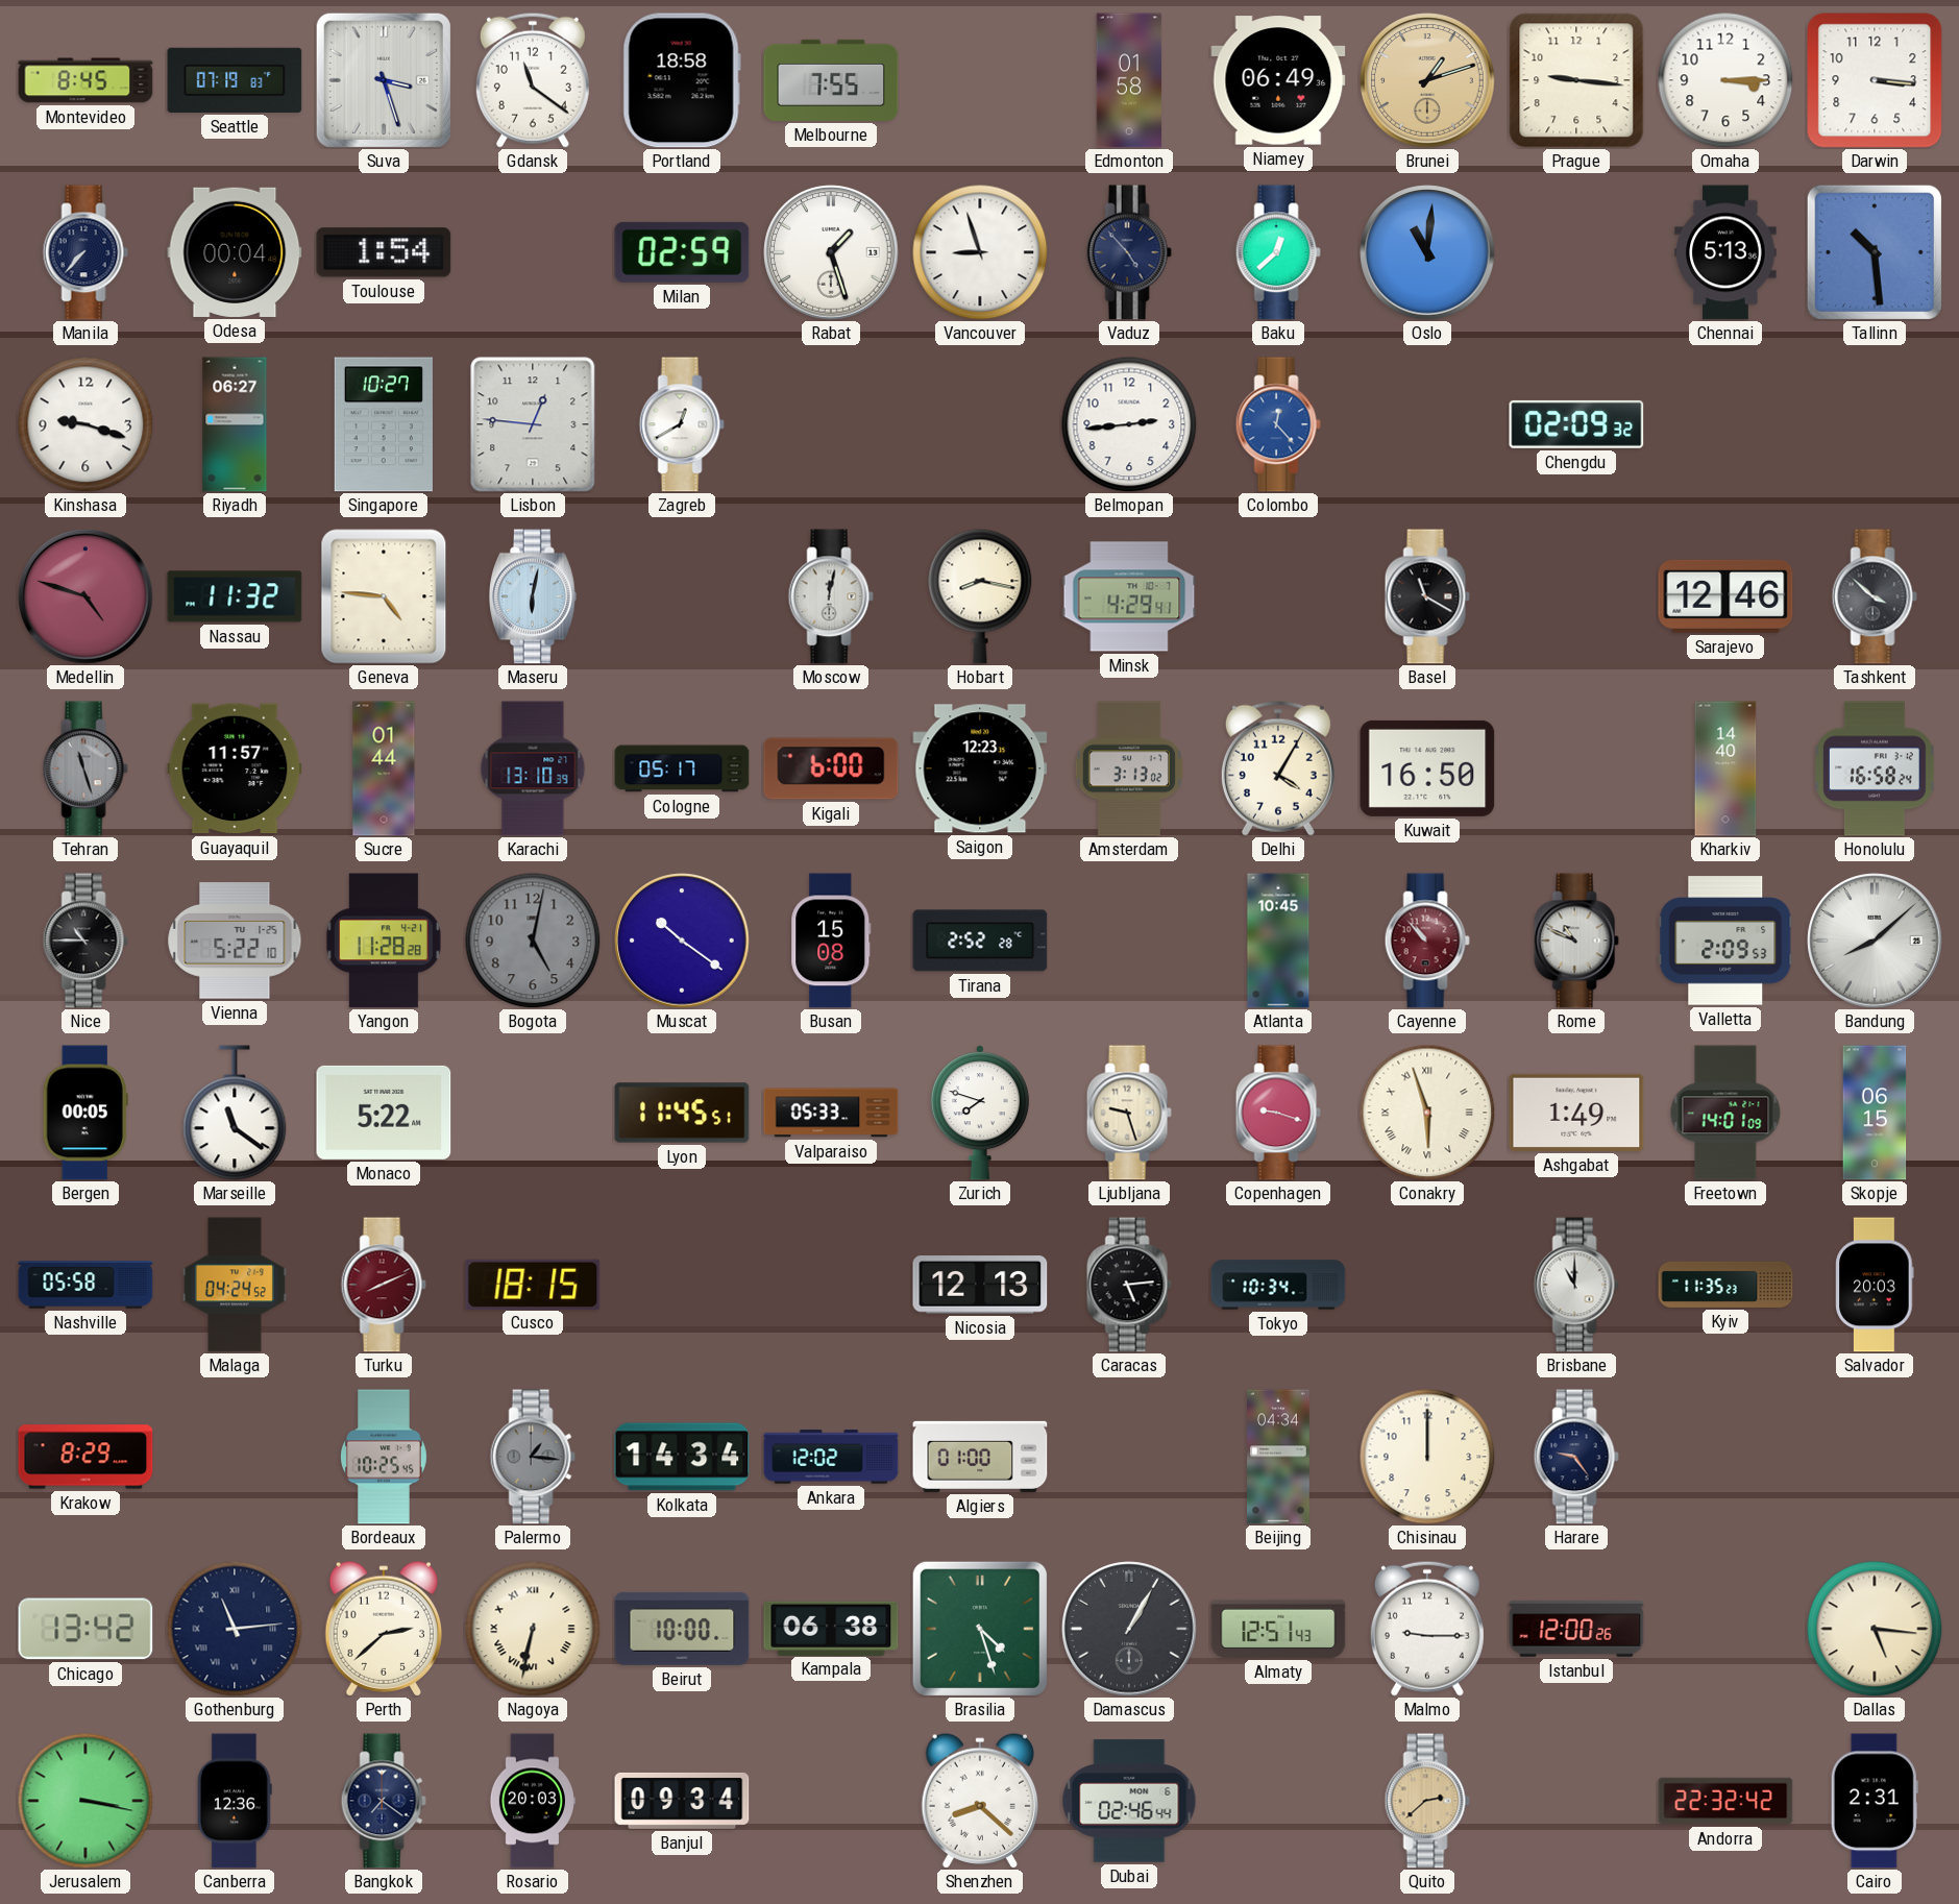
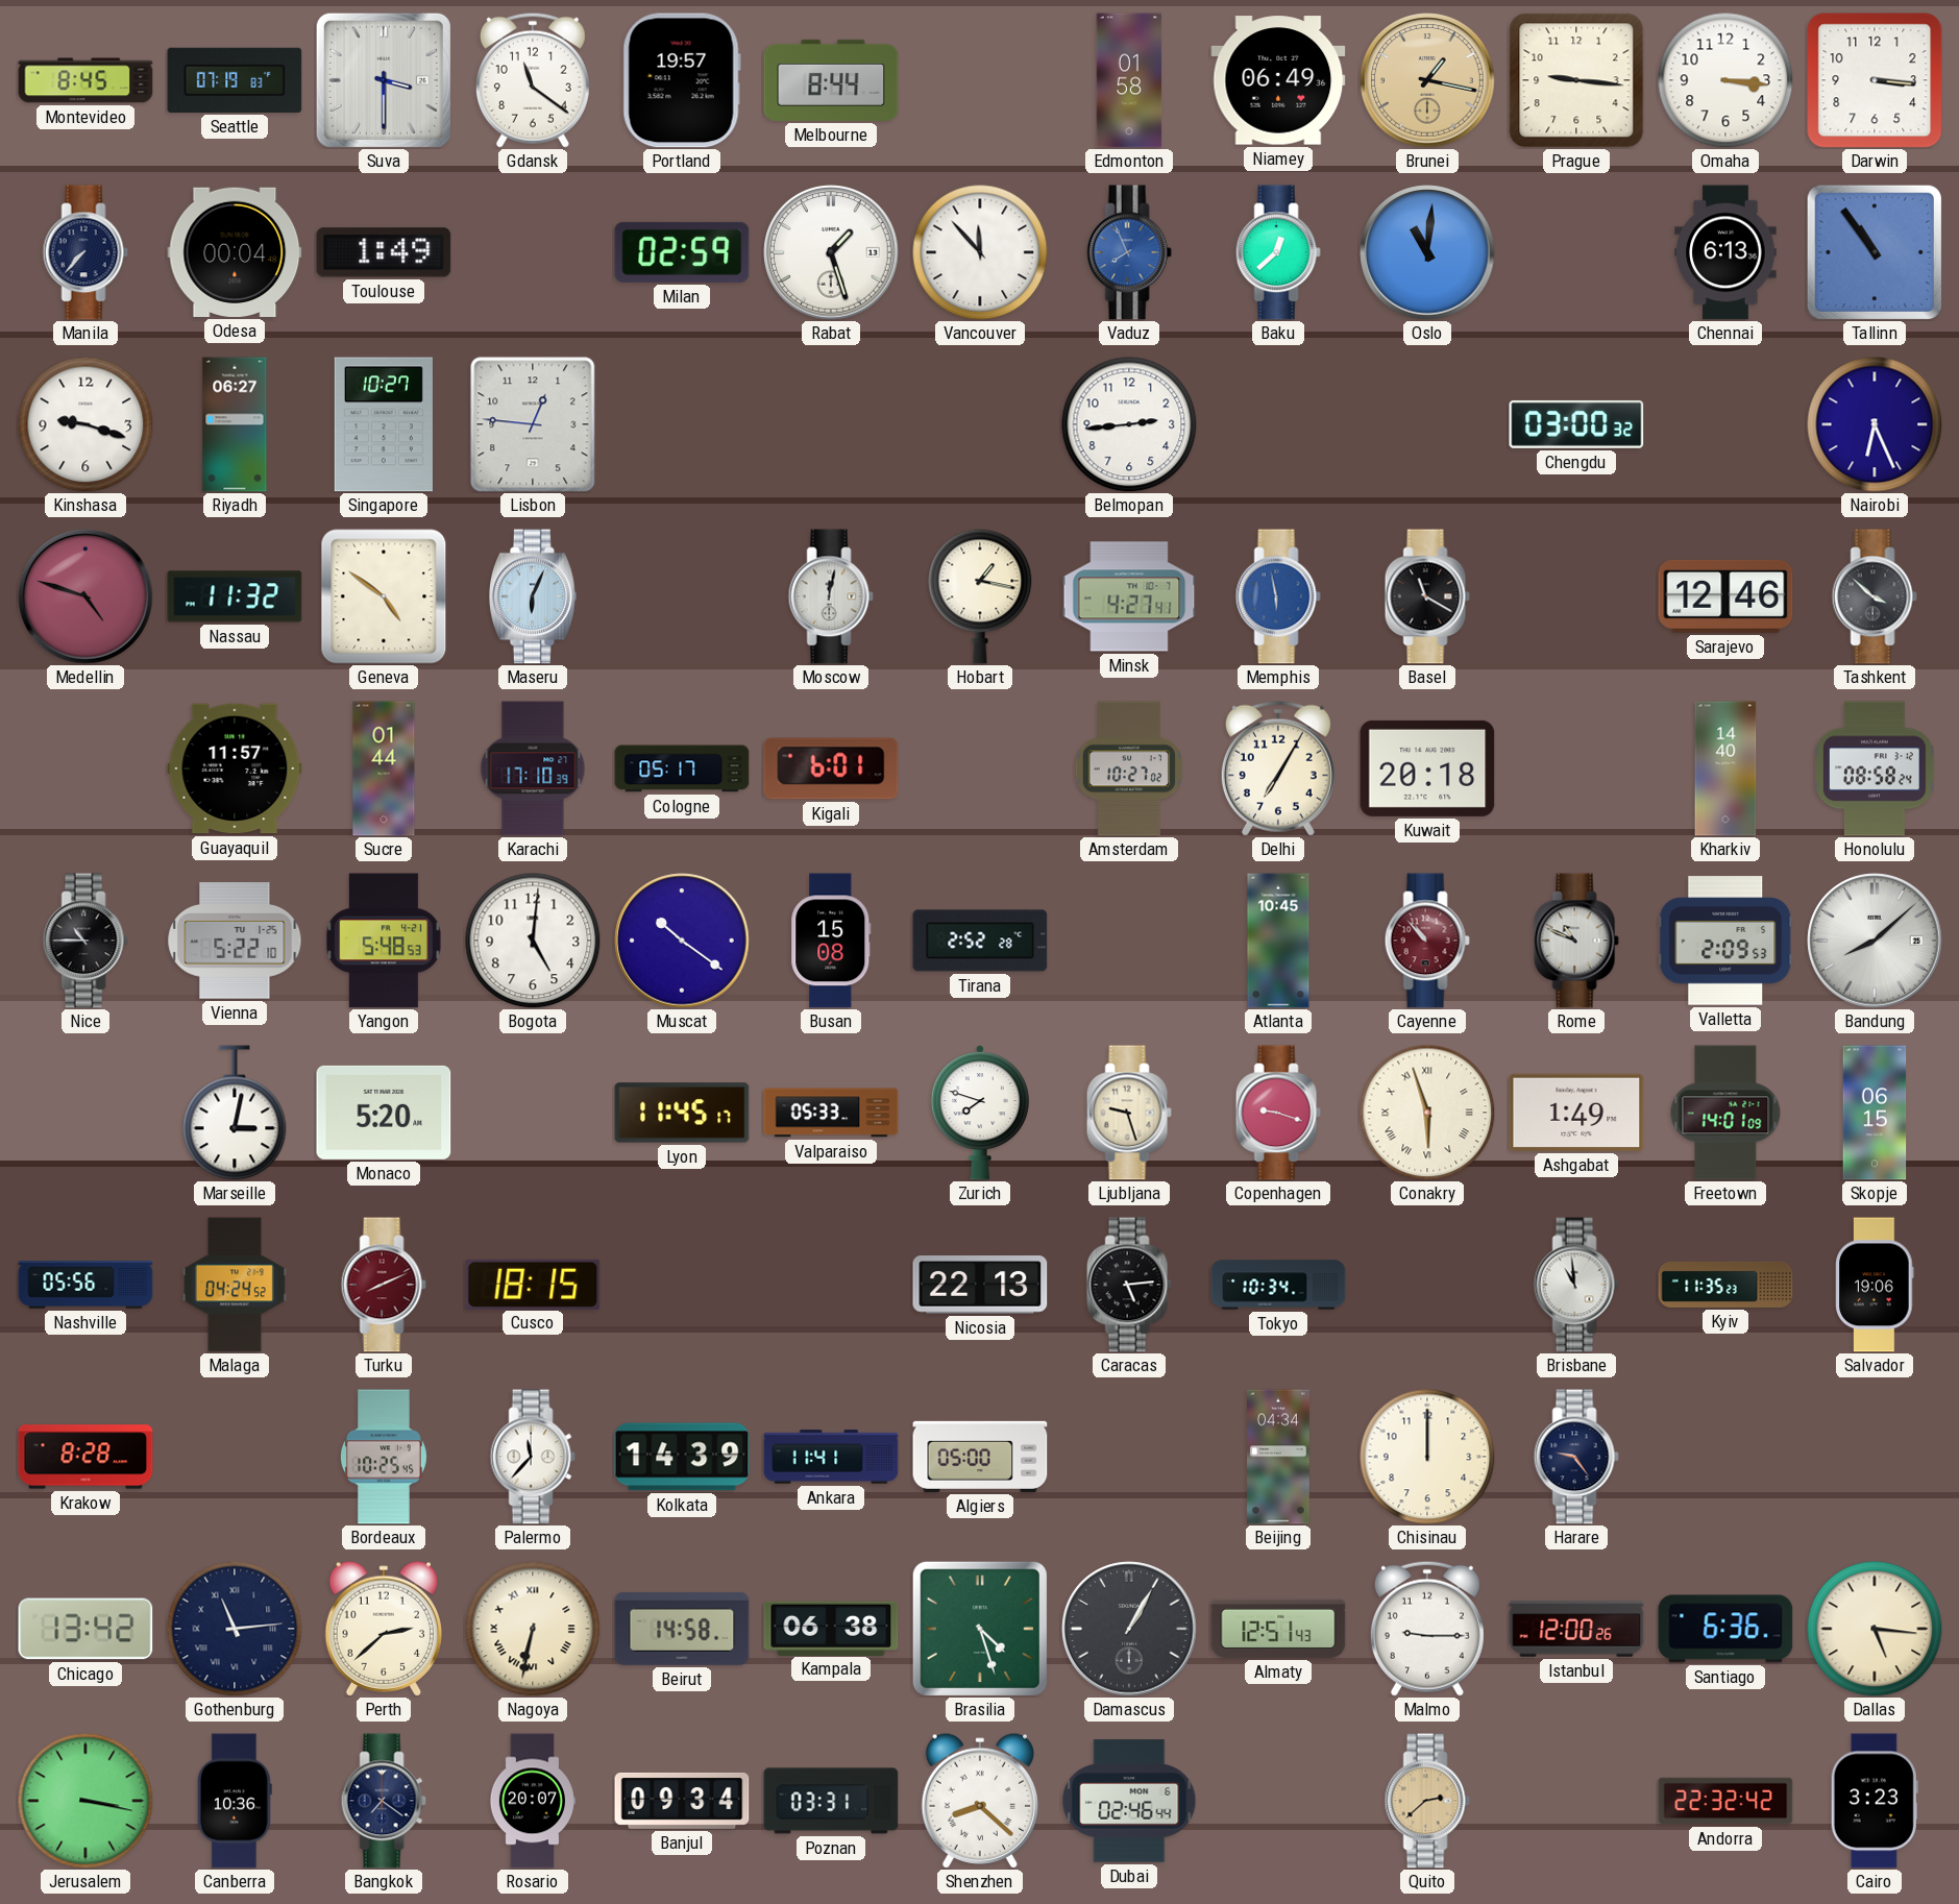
Suva: 3:27 -> 3:30 (384, 80)
Portland: 18:58 -> 19:57 (682, 80)
Melbourne: 7:55 -> 8:44 (831, 80)
Brunei: 1:12 -> 1:17 (1427, 80)
Omaha: 3:15 -> 3:16 (1725, 80)
Toulouse: 1:54 -> 1:49 (384, 252)
Vancouver: 8:57 -> 11:53 (980, 252)
Vaduz: 4:53 -> 7:56 (1129, 252)
Vaduz dial: navy -> blue (1129, 252)
Chennai: 5:13 -> 6:13 (1725, 252)
Tallinn: 10:29 -> 10:54 (1875, 252)
Zagreb: 12:40 -> none (682, 424)
Colombo: 12:23 -> none (1278, 424)
Chengdu: 02:09 -> 03:00 (1576, 424)
Nairobi: none -> 6:26 (1875, 424)
Geneva: 4:46 -> 4:51 (384, 596)
Maseru: 6:02 -> 6:04 (533, 596)
Hobart: 8:17 -> 1:17 (980, 596)
Minsk: 4:29 -> 4:27 (1129, 596)
Memphis: none -> 5:58 (1278, 596)
Tehran: 11:27 -> none (85, 768)
Karachi: 13:10 -> 17:10 (533, 768)
Kigali: 6:00 -> 6:01 (831, 768)
Saigon: 12:23 -> none (980, 768)
Amsterdam: 3:13 -> 10:27 (1129, 768)
Delhi: 4:05 -> 7:05 (1278, 768)
Kuwait: 16:50 -> 20:18 (1427, 768)
Honolulu: 16:58 -> 08:58 (1875, 768)
Yangon: 11:28 -> 5:48 (384, 941)
Bogota: 5:02 -> 5:01 (533, 941)
Bogota dial: grey -> white (533, 941)
Bergen: 00:05 -> none (85, 1113)
Marseille: 11:21 -> 3:02 (235, 1113)
Monaco: 5:22 -> 5:20 (384, 1113)
Lyon: 11:45:51 -> 11:45:17 (682, 1113)
Nashville: 05:58 -> 05:56 (85, 1285)
Nicosia: 12:13 -> 22:13 (980, 1285)
Brisbane: 11:00 -> 10:59 (1576, 1285)
Salvador: 20:03 -> 19:06 (1875, 1285)
Krakow: 8:29 -> 8:28 (85, 1457)
Palermo: 1:16 -> 11:37 (533, 1457)
Palermo dial: grey -> white (533, 1457)
Kolkata: 14:34 -> 14:39 (682, 1457)
Ankara: 12:02 -> 11:41 (831, 1457)
Algiers: 01:00 -> 05:00 (980, 1457)
Beirut: 10:00 -> 14:58 (682, 1629)
Santiago: none -> 6:36 (1725, 1629)
Canberra: 12:36 -> 10:36 (235, 1801)
Rosario: 20:03 -> 20:07 (532, 1801)
Poznan: none -> 03:31 (831, 1801)
Cairo: 2:31 -> 3:23 (1875, 1801)
